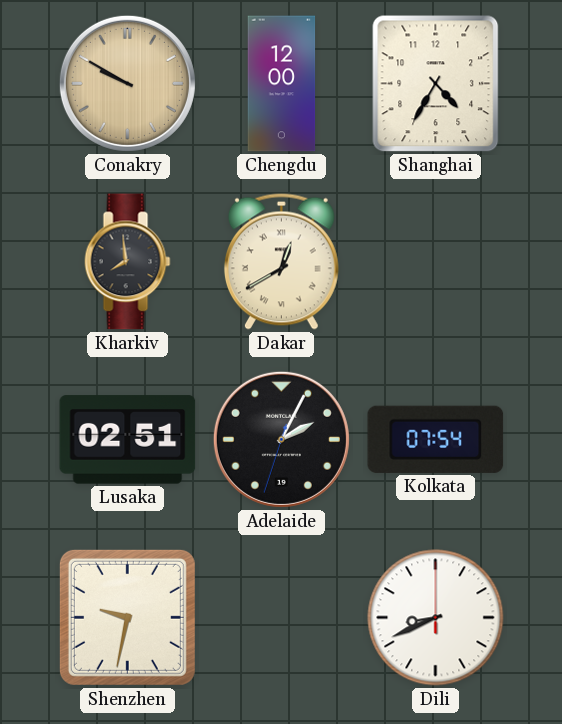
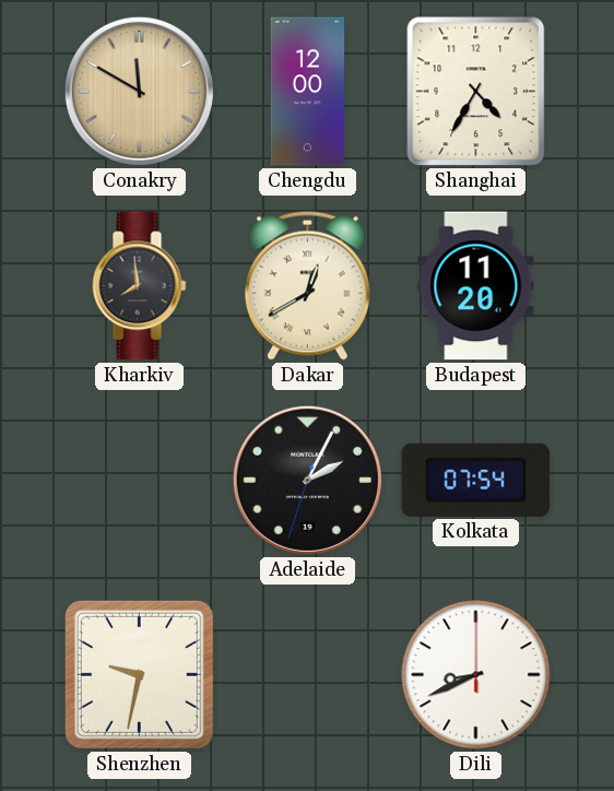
Conakry: 9:50 -> 11:50 (139, 91)
Budapest: none -> 11:20 (476, 286)
Lusaka: 02:51 -> none (128, 440)
